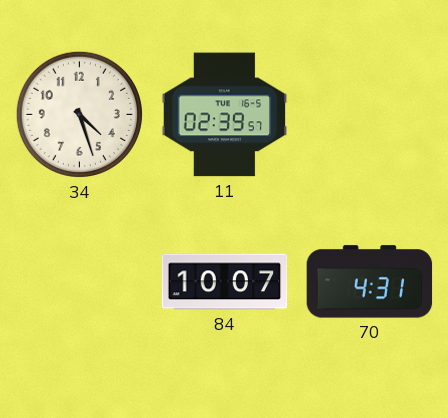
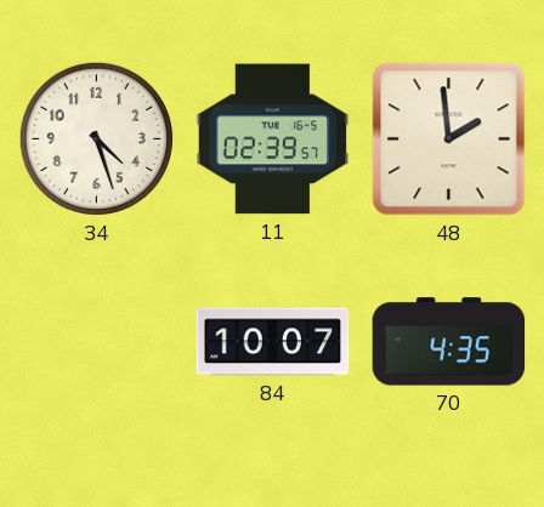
48: none -> 1:59 (449, 139)
70: 4:31 -> 4:35 (449, 342)
